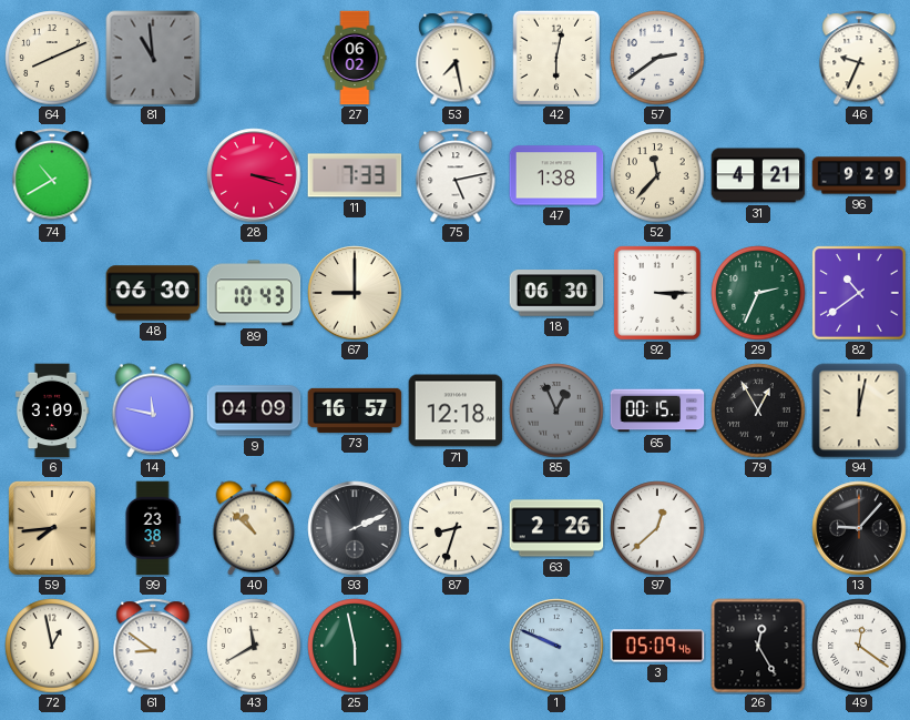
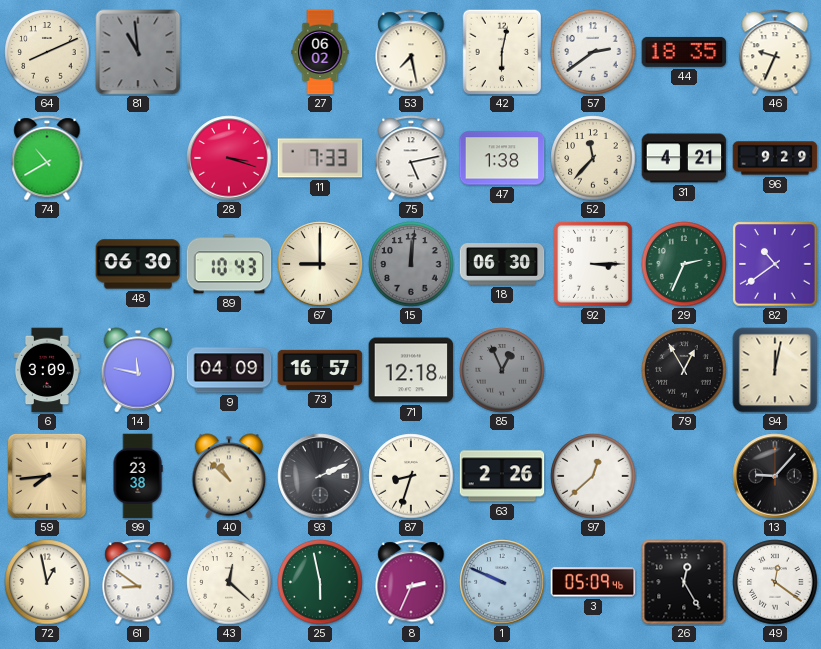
44: none -> 18:35 (684, 52)
15: none -> 12:01 (411, 264)
65: 00:15 -> none (657, 410)
43: 11:40 -> 12:22 (229, 582)
8: none -> 2:34 (411, 582)
